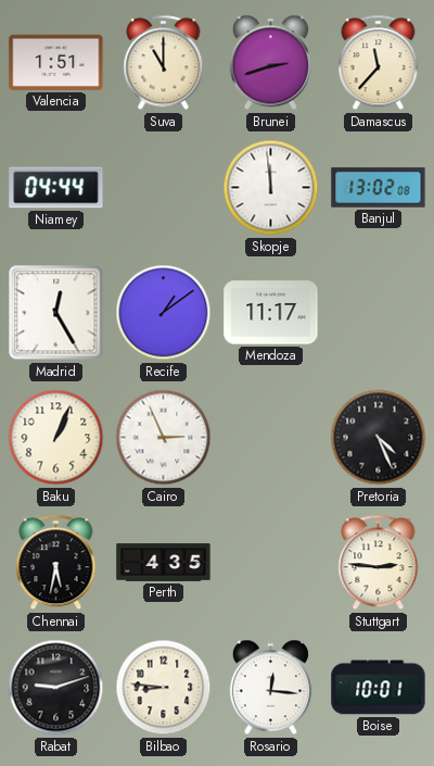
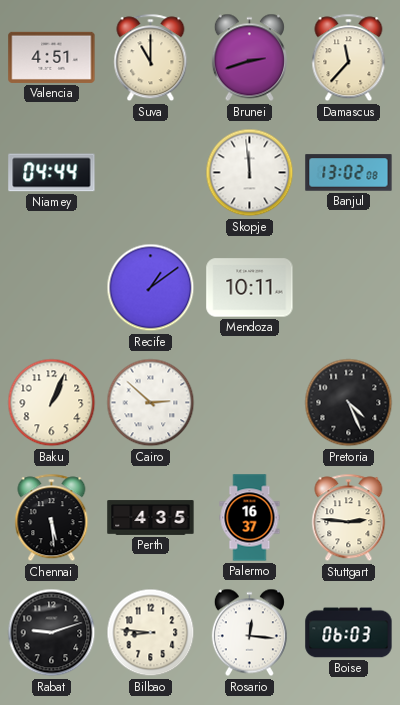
Valencia: 1:51 -> 4:51 (52, 57)
Madrid: 12:25 -> none (56, 313)
Mendoza: 11:17 -> 10:11 (250, 288)
Cairo: 2:56 -> 2:52 (151, 403)
Chennai: 5:32 -> 5:29 (52, 518)
Palermo: none -> 16:37 (250, 518)
Boise: 10:01 -> 06:03 (349, 633)
